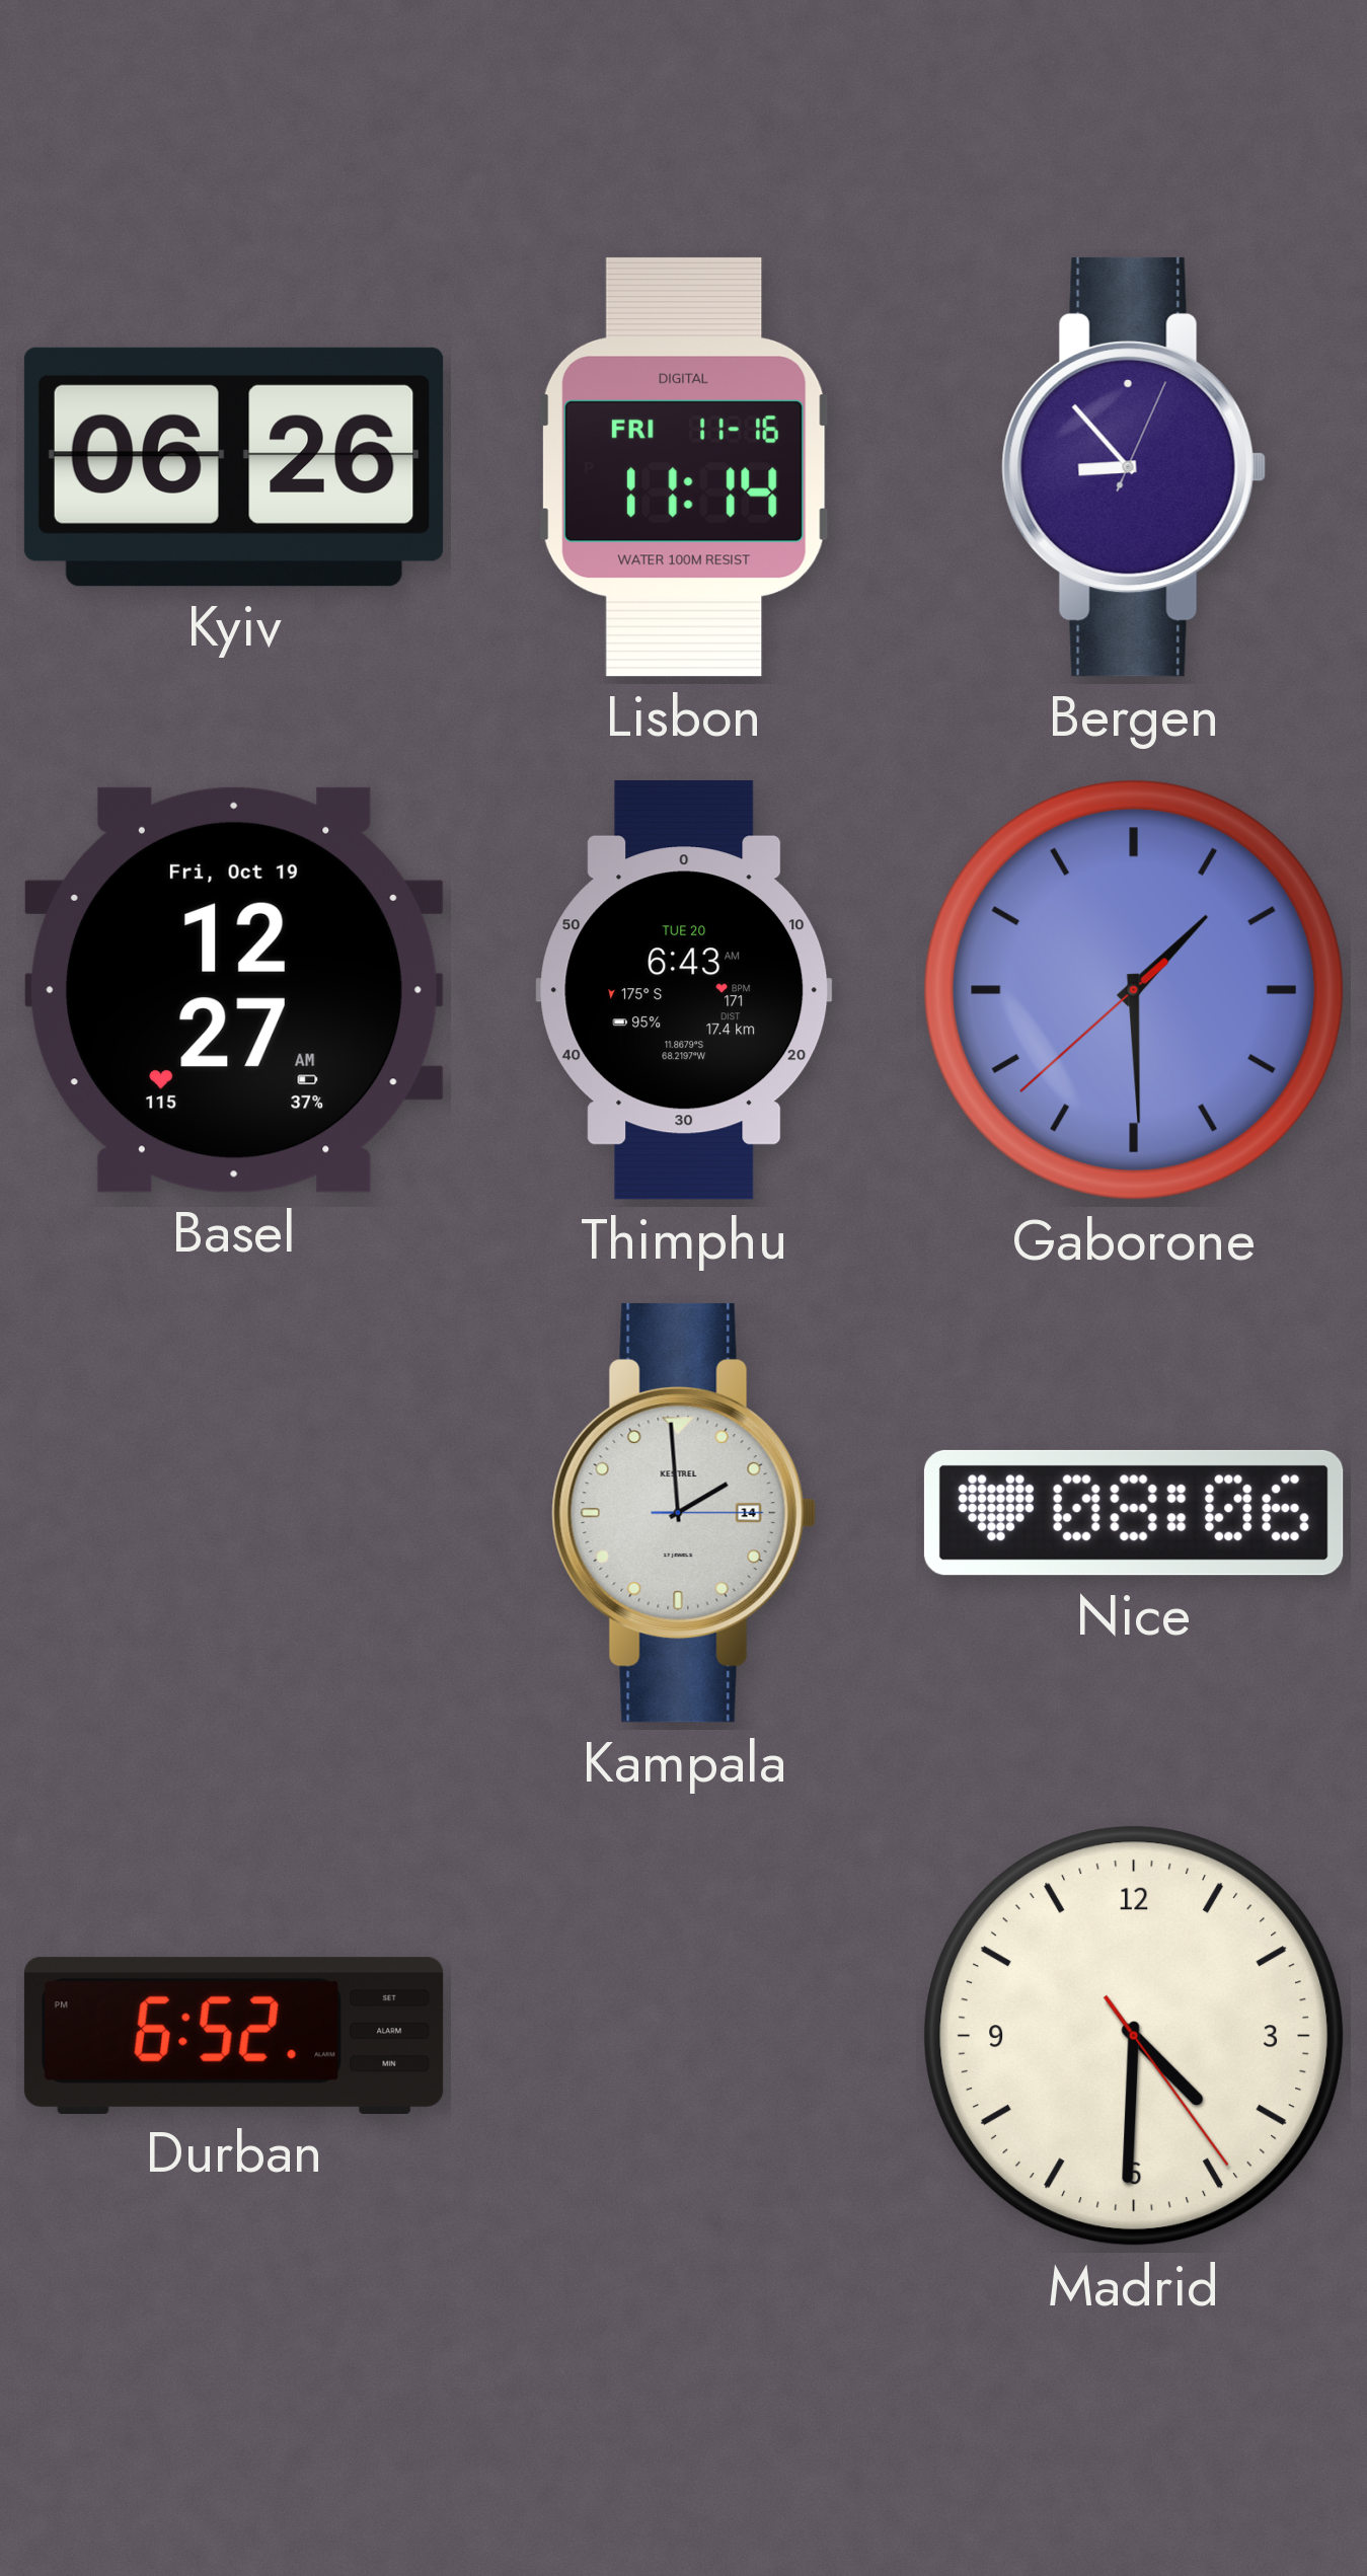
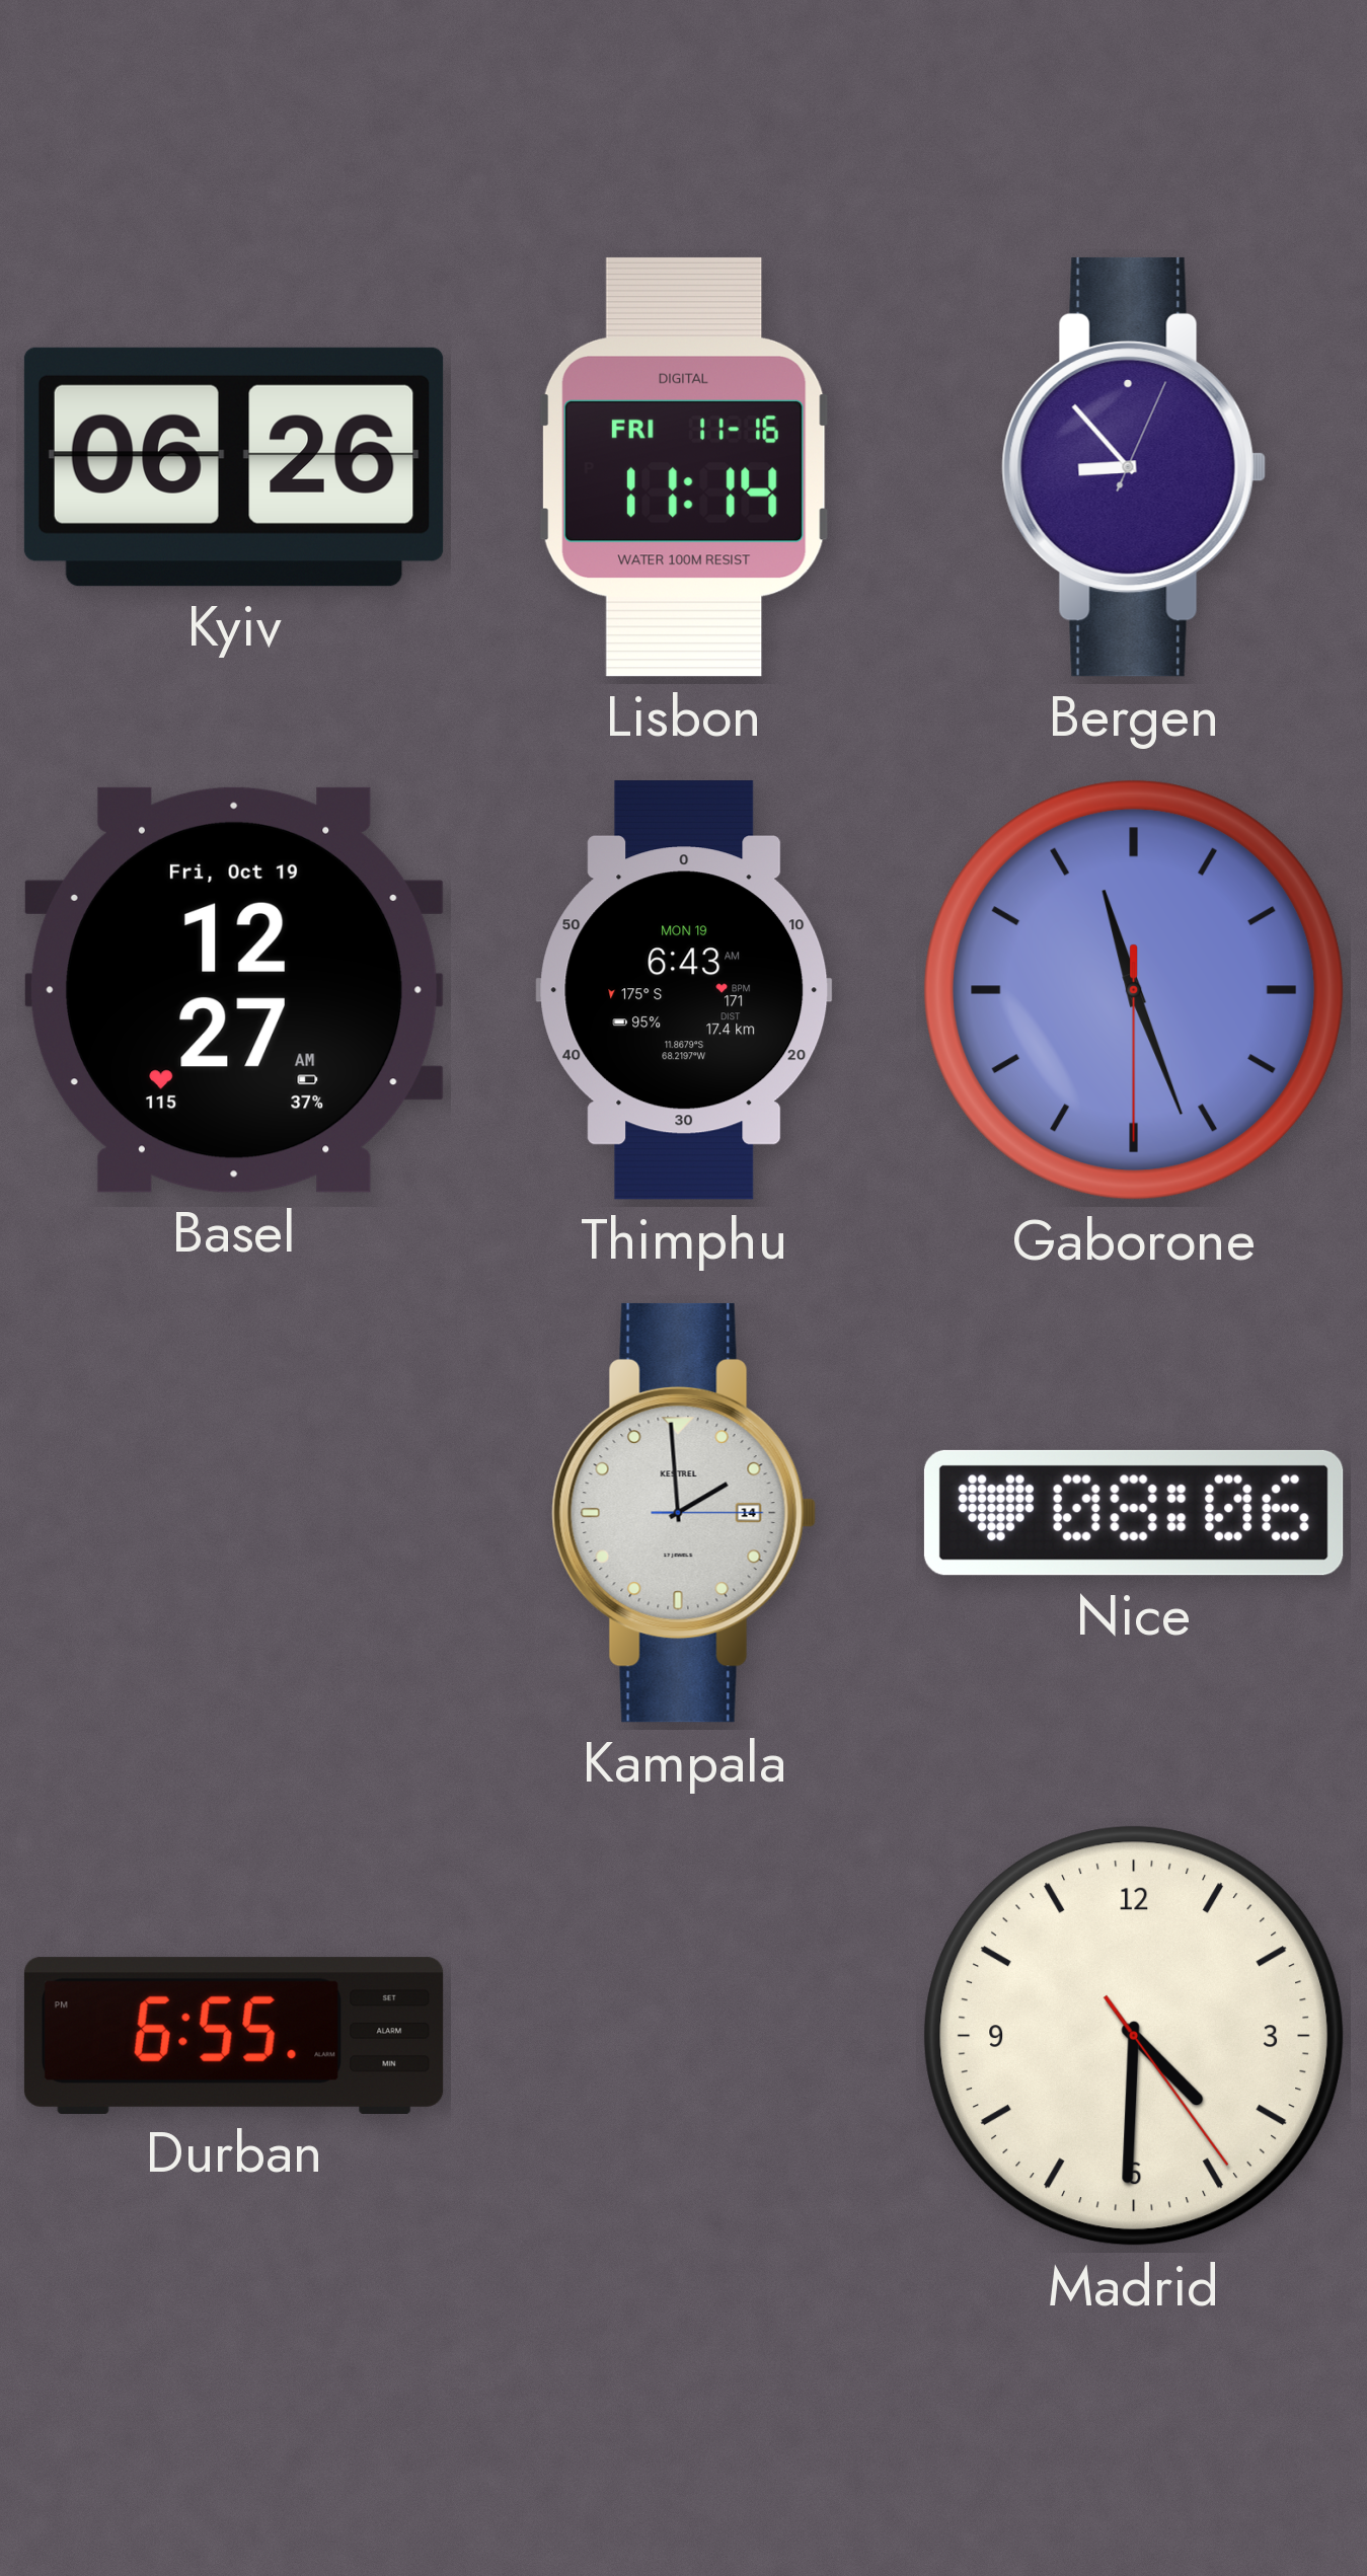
Thimphu date: TUE 20 -> MON 19 (684, 990)
Gaborone: 1:29 -> 11:26 (1134, 990)
Durban: 6:52 -> 6:55 (234, 2035)
